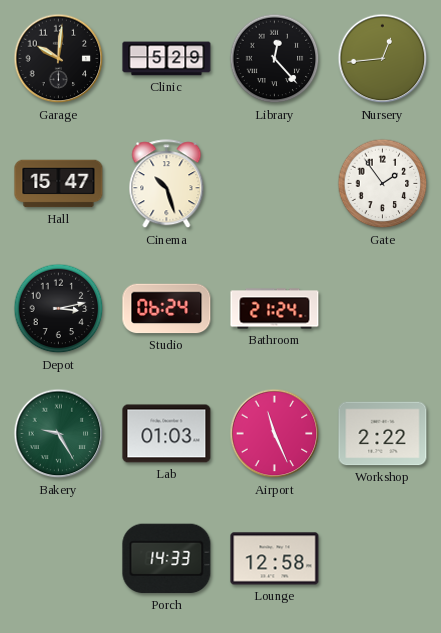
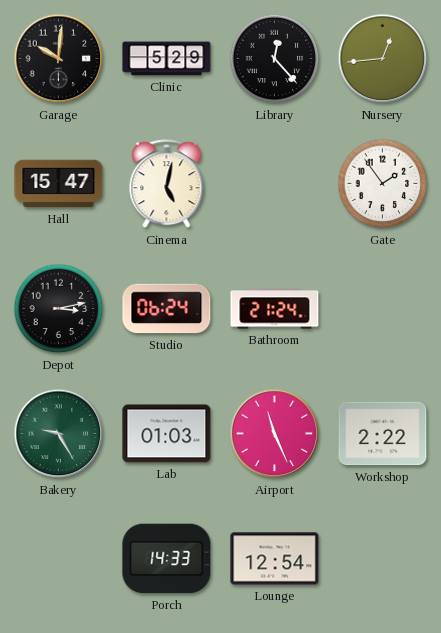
Cinema: 10:27 -> 5:02 (167, 184)
Lounge: 12:58 -> 12:54 (275, 559)
